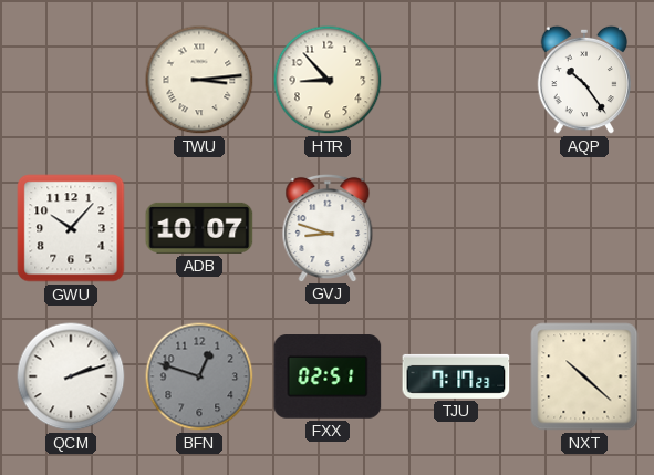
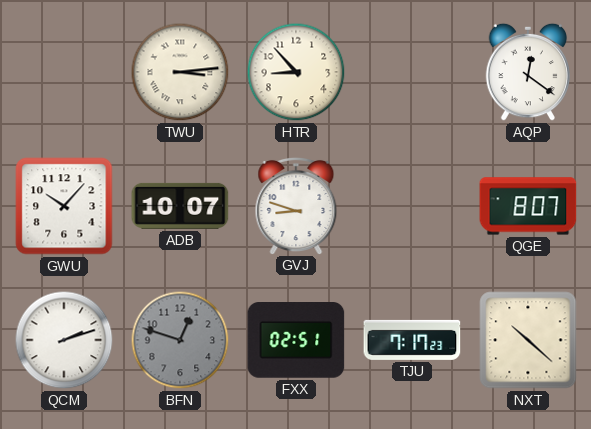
AQP: 10:24 -> 12:21 (528, 72)
QGE: none -> 8:07 (528, 206)
